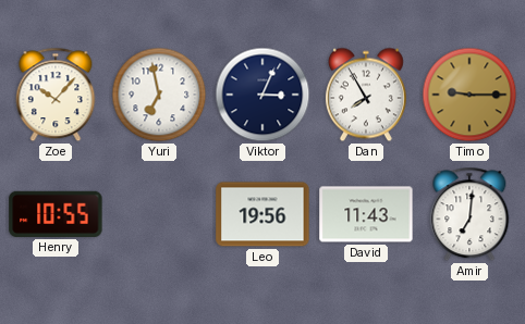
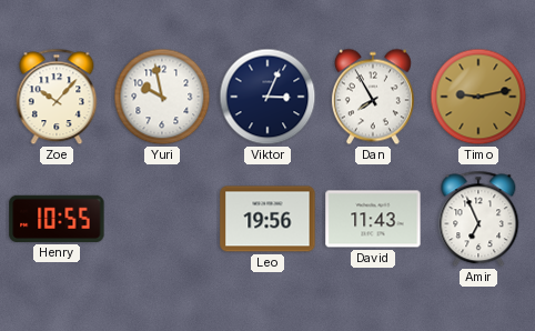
Yuri: 6:58 -> 9:58 (162, 97)
Timo: 9:15 -> 9:13 (478, 97)
Amir: 7:01 -> 6:56 (478, 219)
